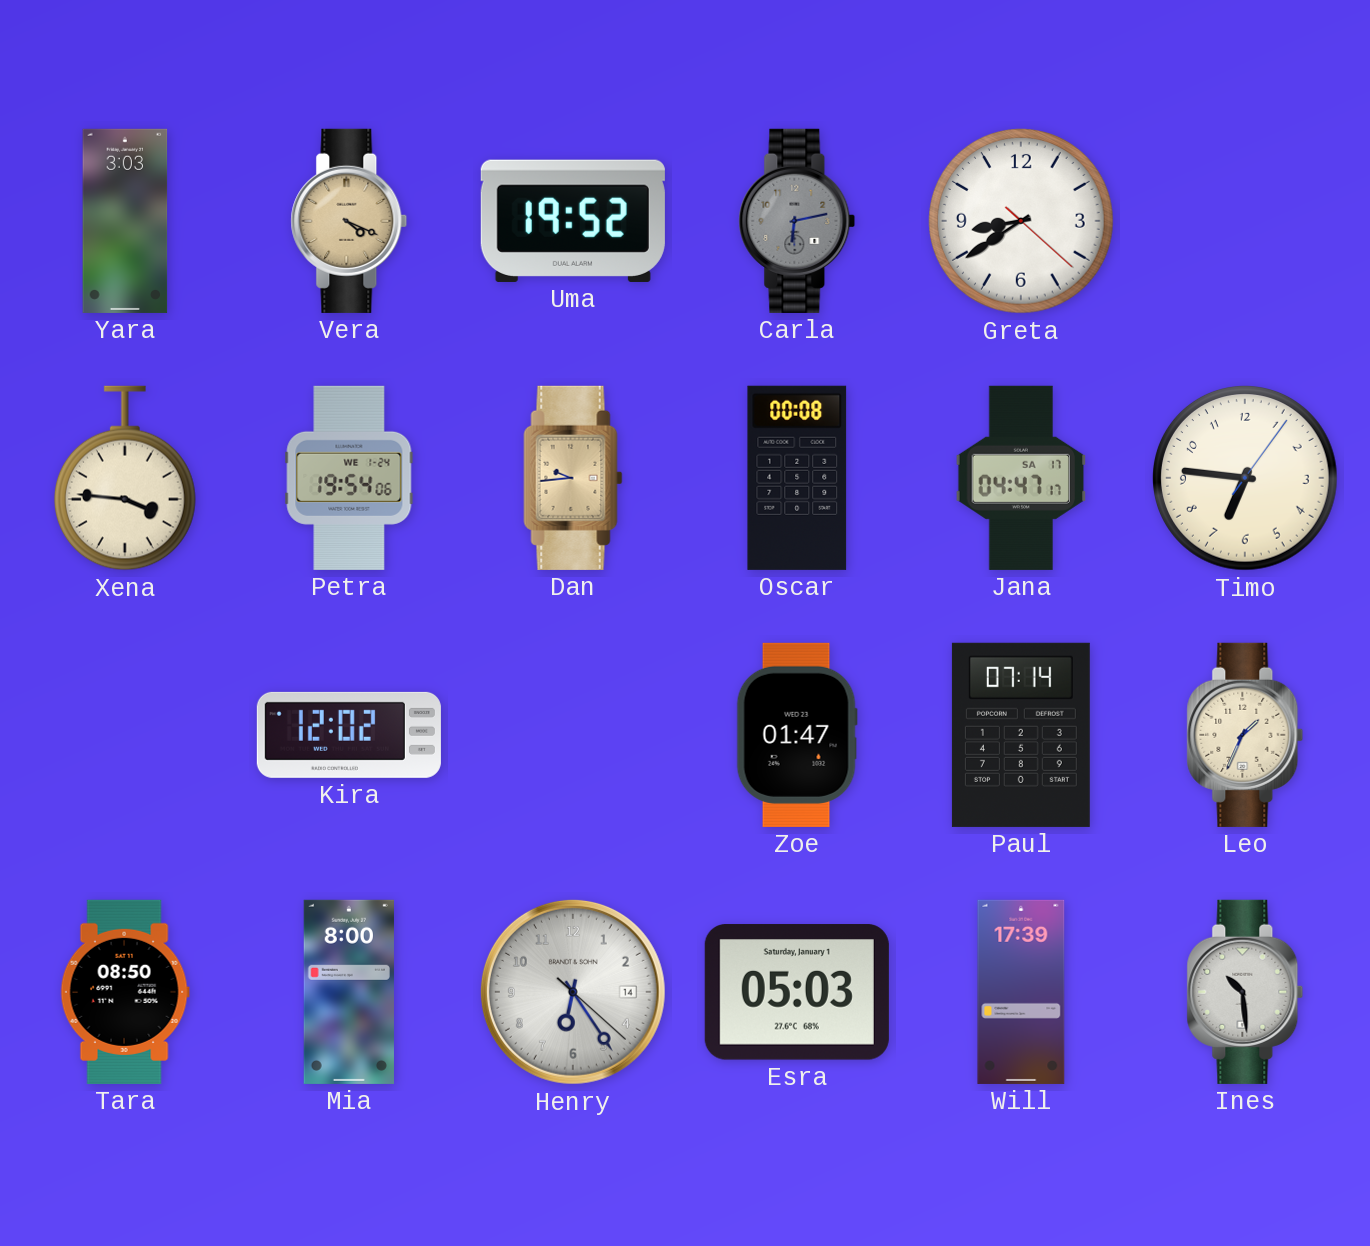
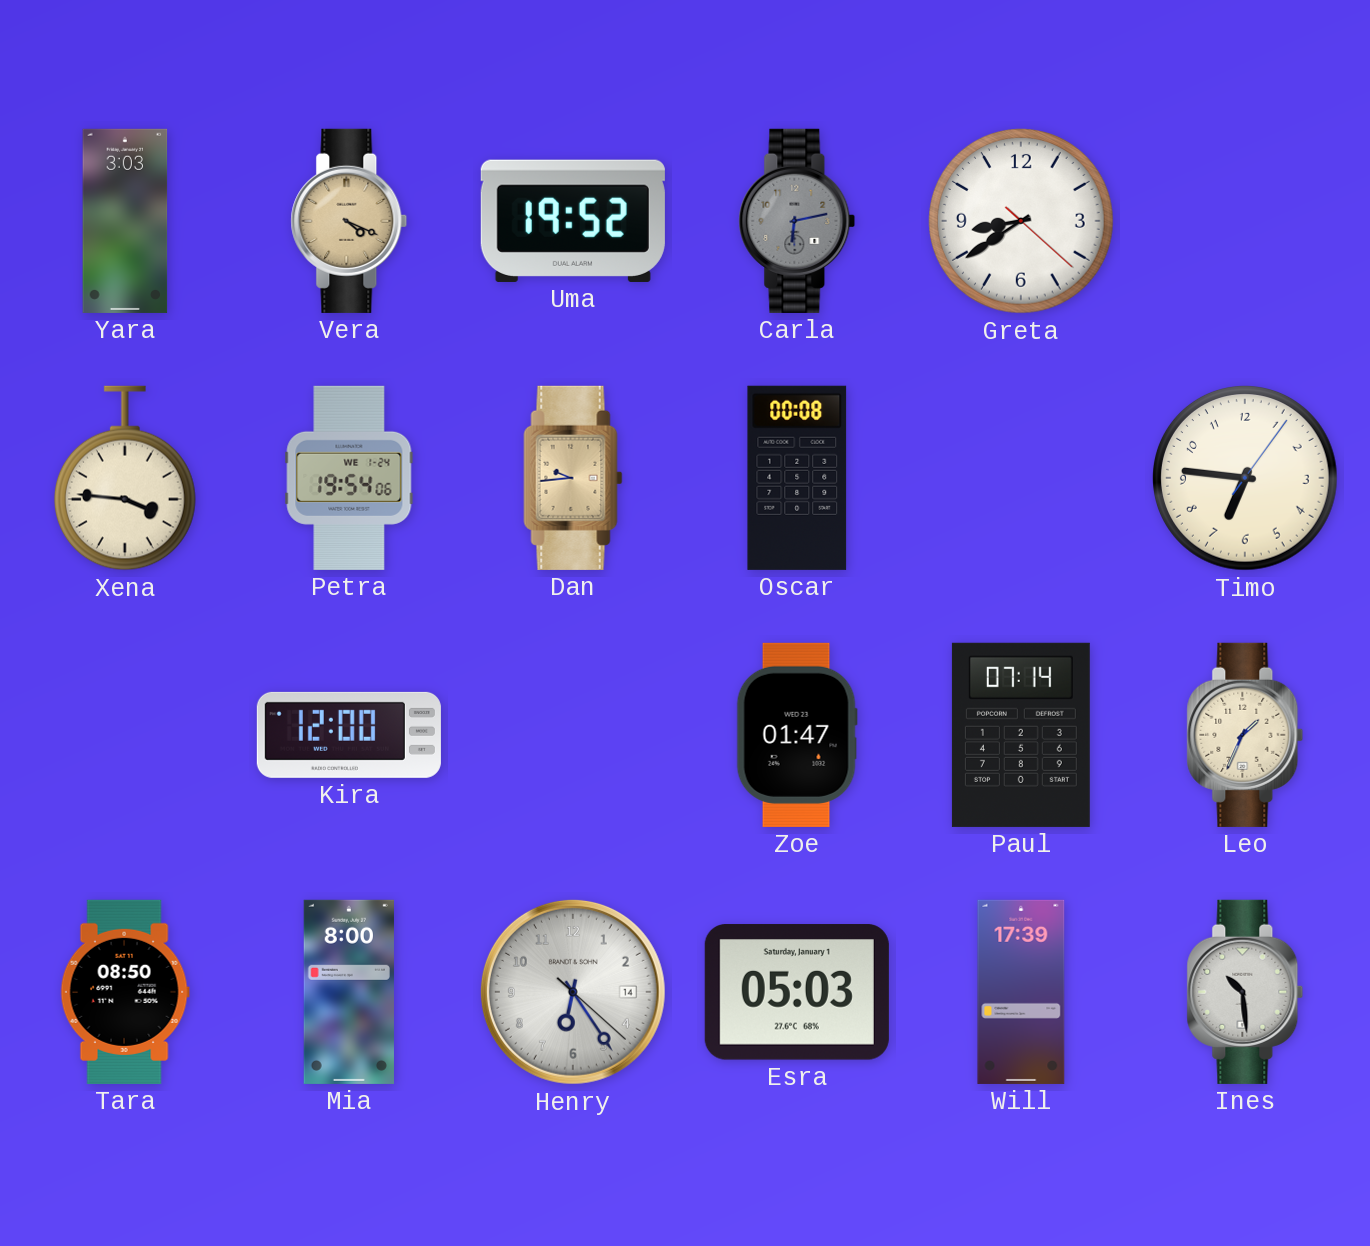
Jana: 04:47 -> none (1021, 478)
Kira: 12:02 -> 12:00 (349, 735)
